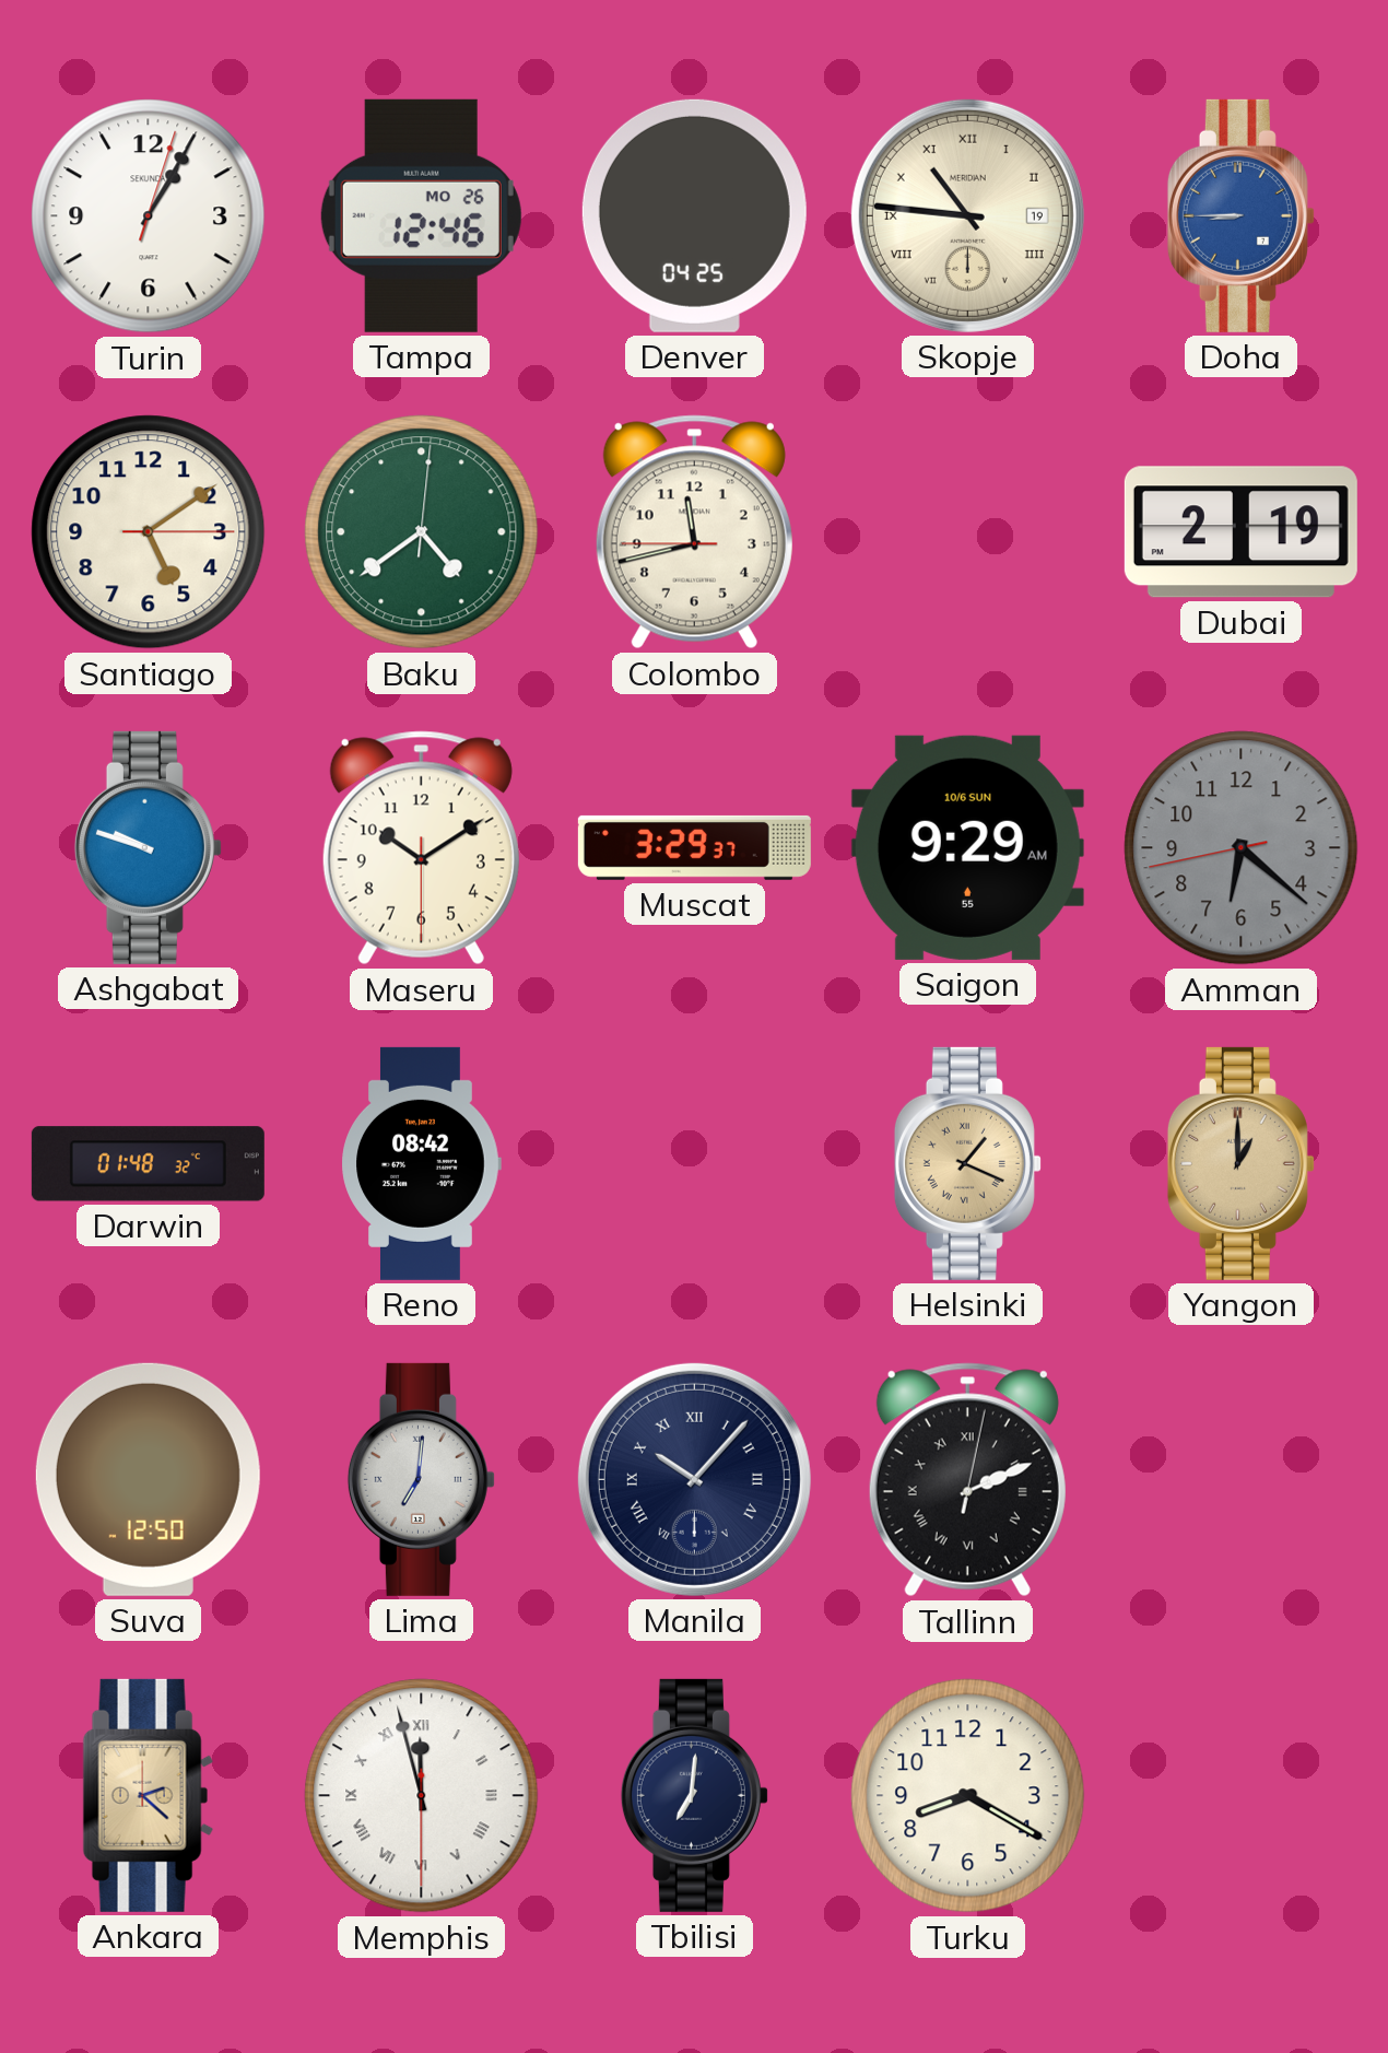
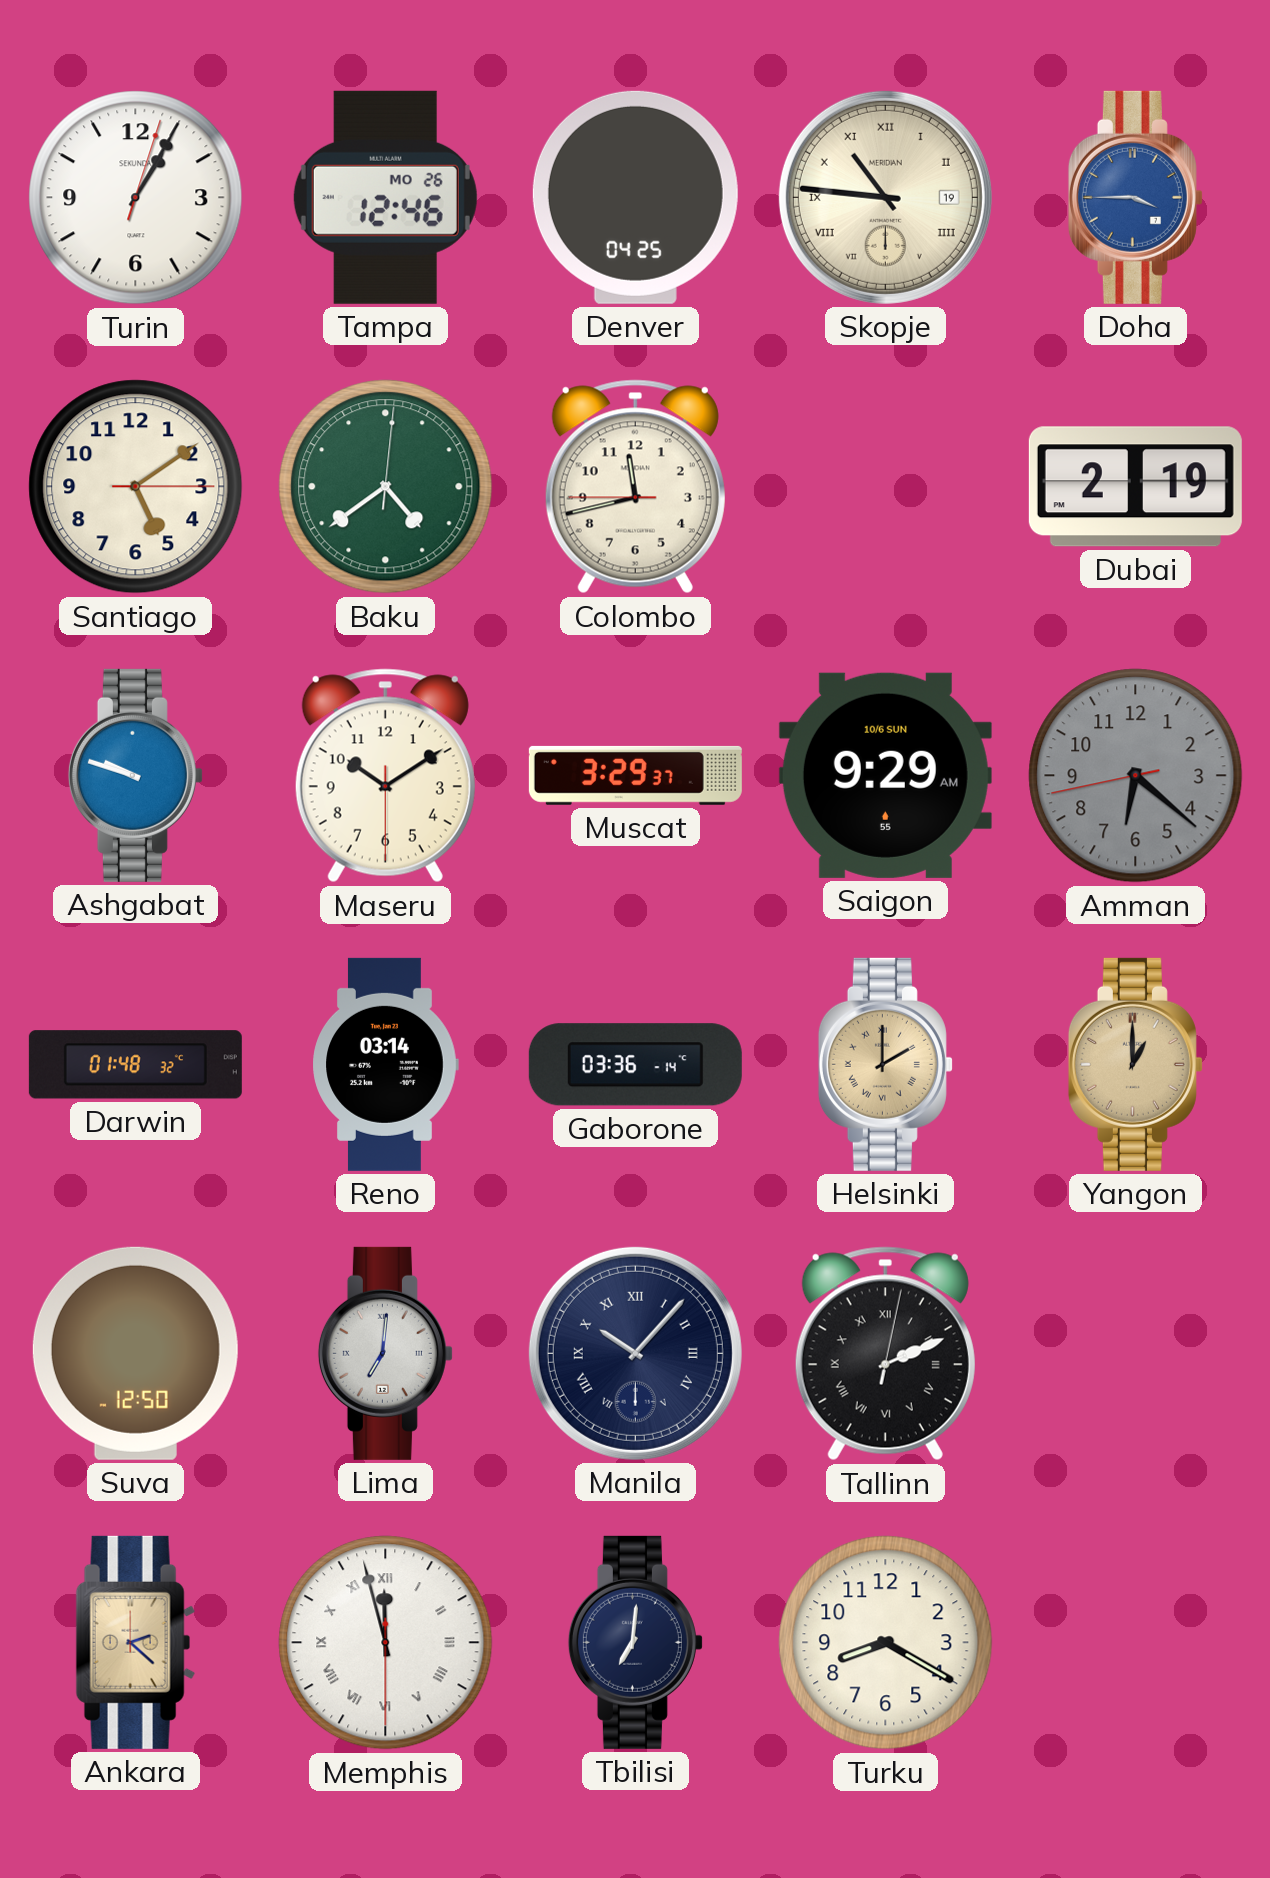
Doha: 8:45 -> 3:45 (1135, 197)
Reno: 08:42 -> 03:14 (385, 1064)
Gaborone: none -> 03:36 (635, 1065)
Helsinki: 1:19 -> 2:00 (885, 1064)
